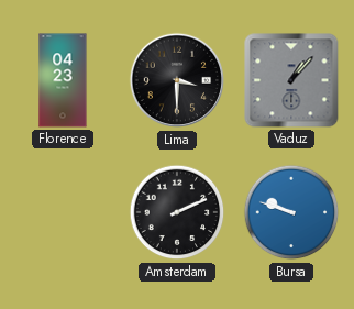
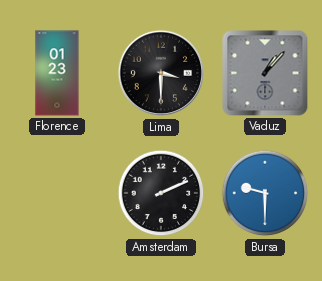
Florence: 04:23 -> 01:23 (57, 73)
Bursa: 9:48 -> 9:30 (265, 193)
